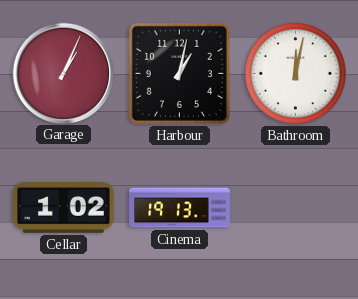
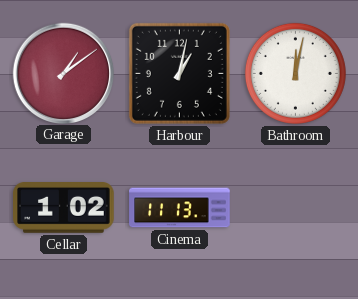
Garage: 1:04 -> 1:09 (63, 73)
Cinema: 19:13 -> 11:13 (180, 208)
